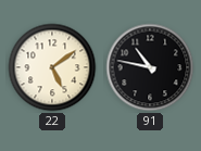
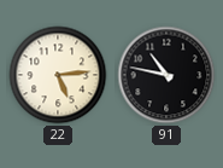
22: 5:09 -> 5:14 (58, 75)
